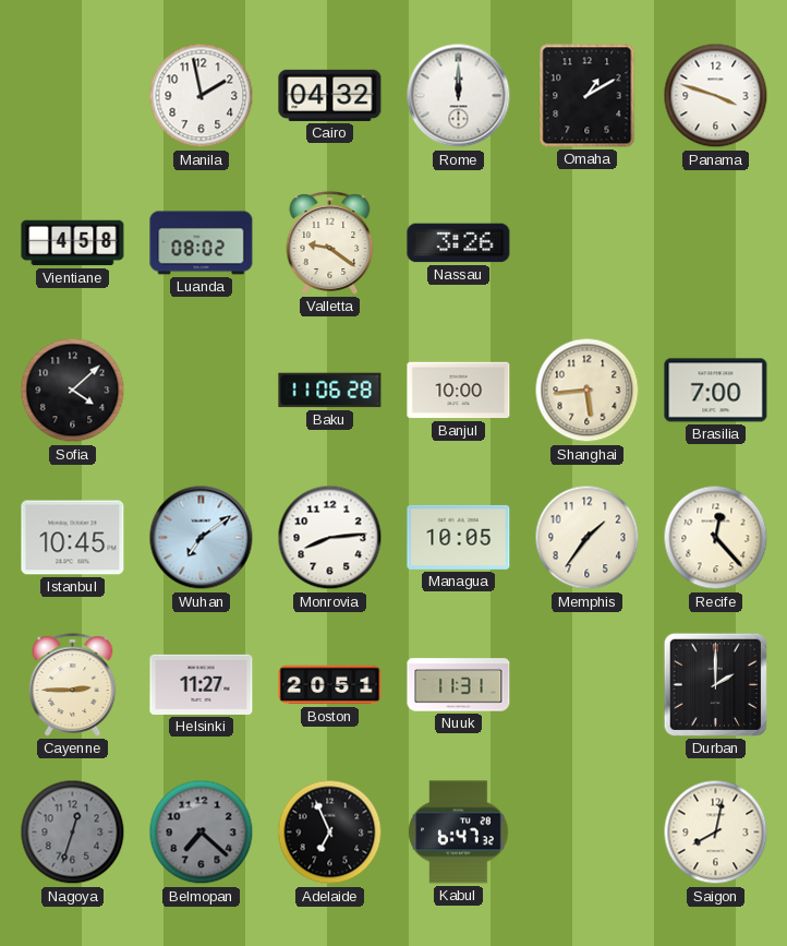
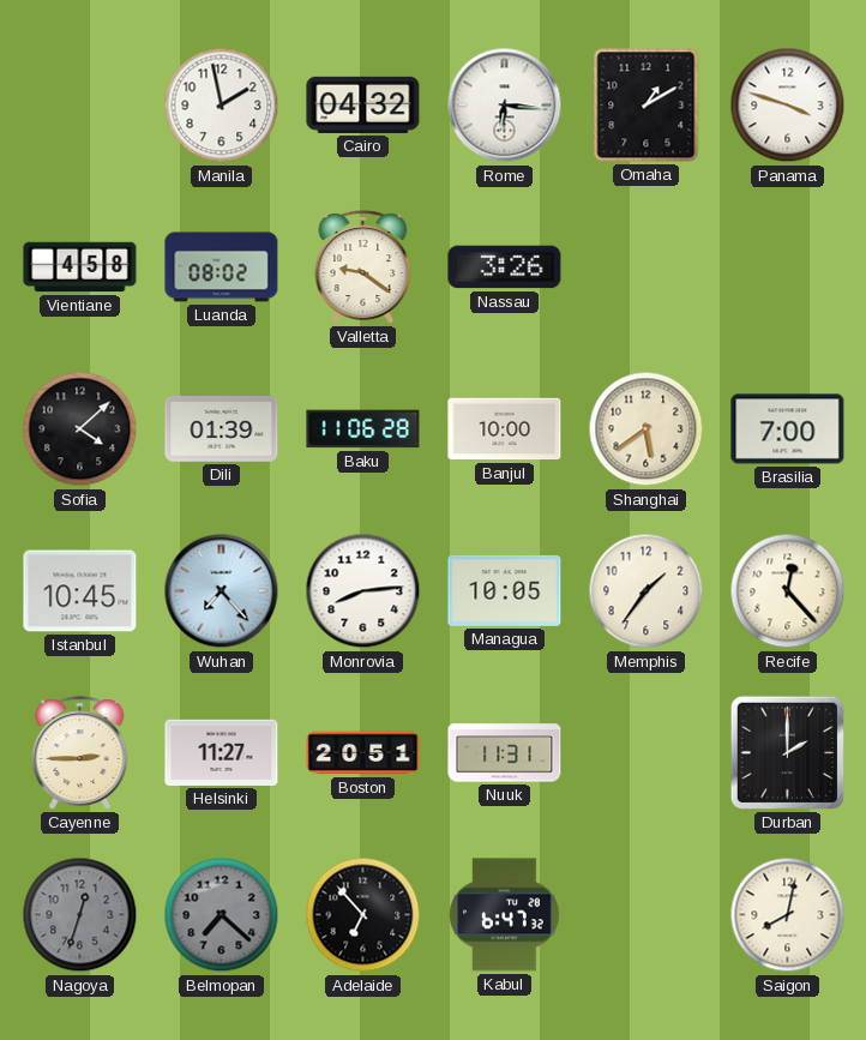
Rome: 12:00 -> 6:16 (505, 106)
Dili: none -> 01:39 (222, 429)
Shanghai: 5:44 -> 5:39 (647, 429)
Wuhan: 7:09 -> 7:23 (222, 591)
Adelaide: 6:56 -> 6:53 (363, 915)
